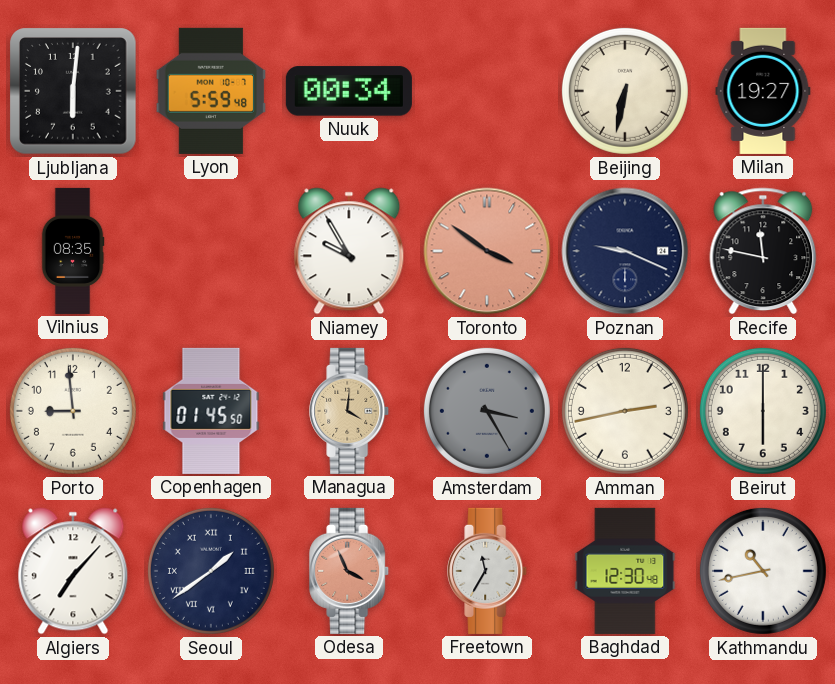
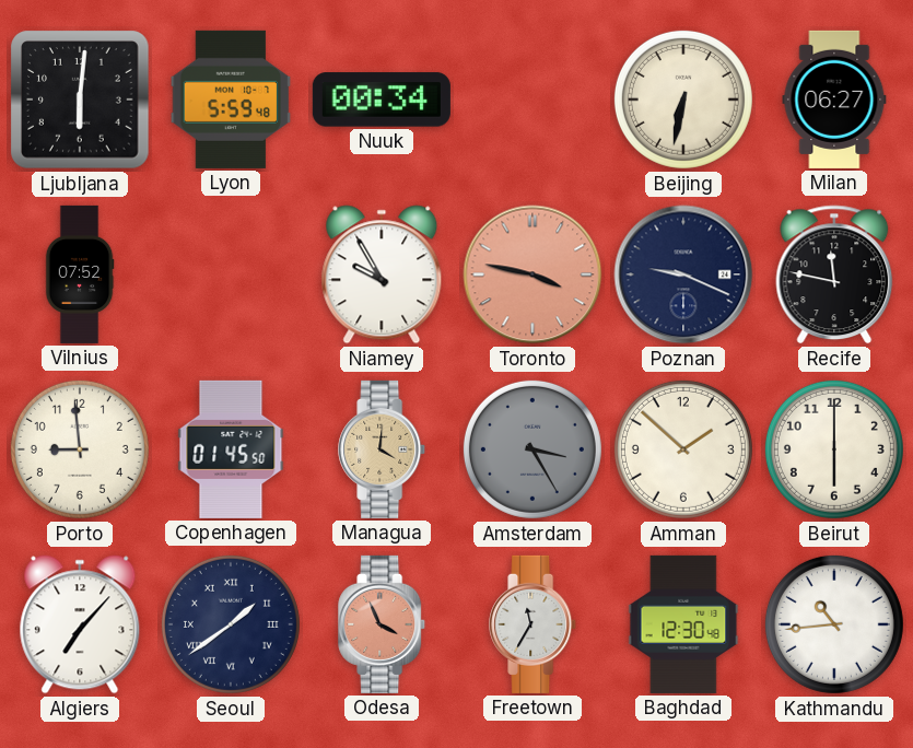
Milan: 19:27 -> 06:27 (834, 100)
Vilnius: 08:35 -> 07:52 (80, 274)
Toronto: 3:51 -> 3:47 (532, 274)
Amman: 2:43 -> 1:52 (683, 449)
Kathmandu: 10:43 -> 10:44 (834, 624)
